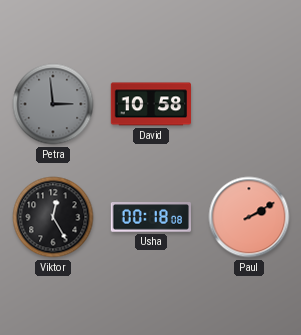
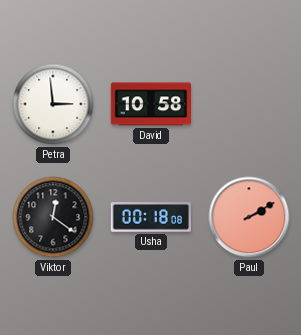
Petra dial: grey -> white (53, 104)
Viktor: 12:25 -> 12:21 (53, 217)
